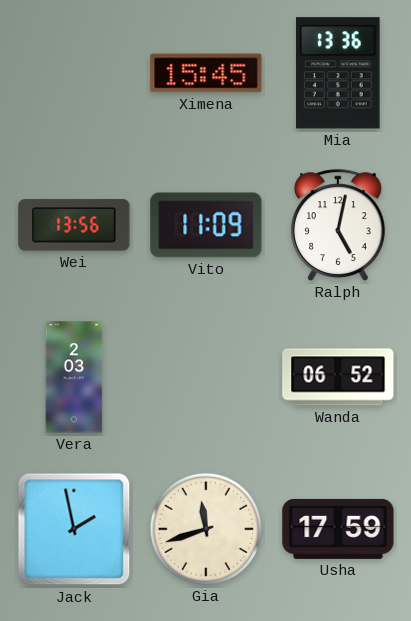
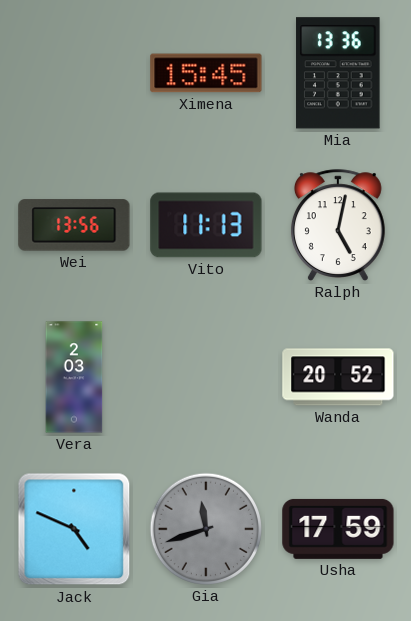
Vito: 11:09 -> 11:13 (206, 225)
Wanda: 06:52 -> 20:52 (338, 377)
Jack: 1:58 -> 4:49 (74, 529)
Gia dial: cream -> grey (206, 529)
